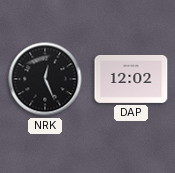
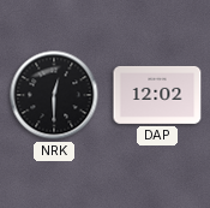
NRK: 12:26 -> 12:30 (54, 95)
